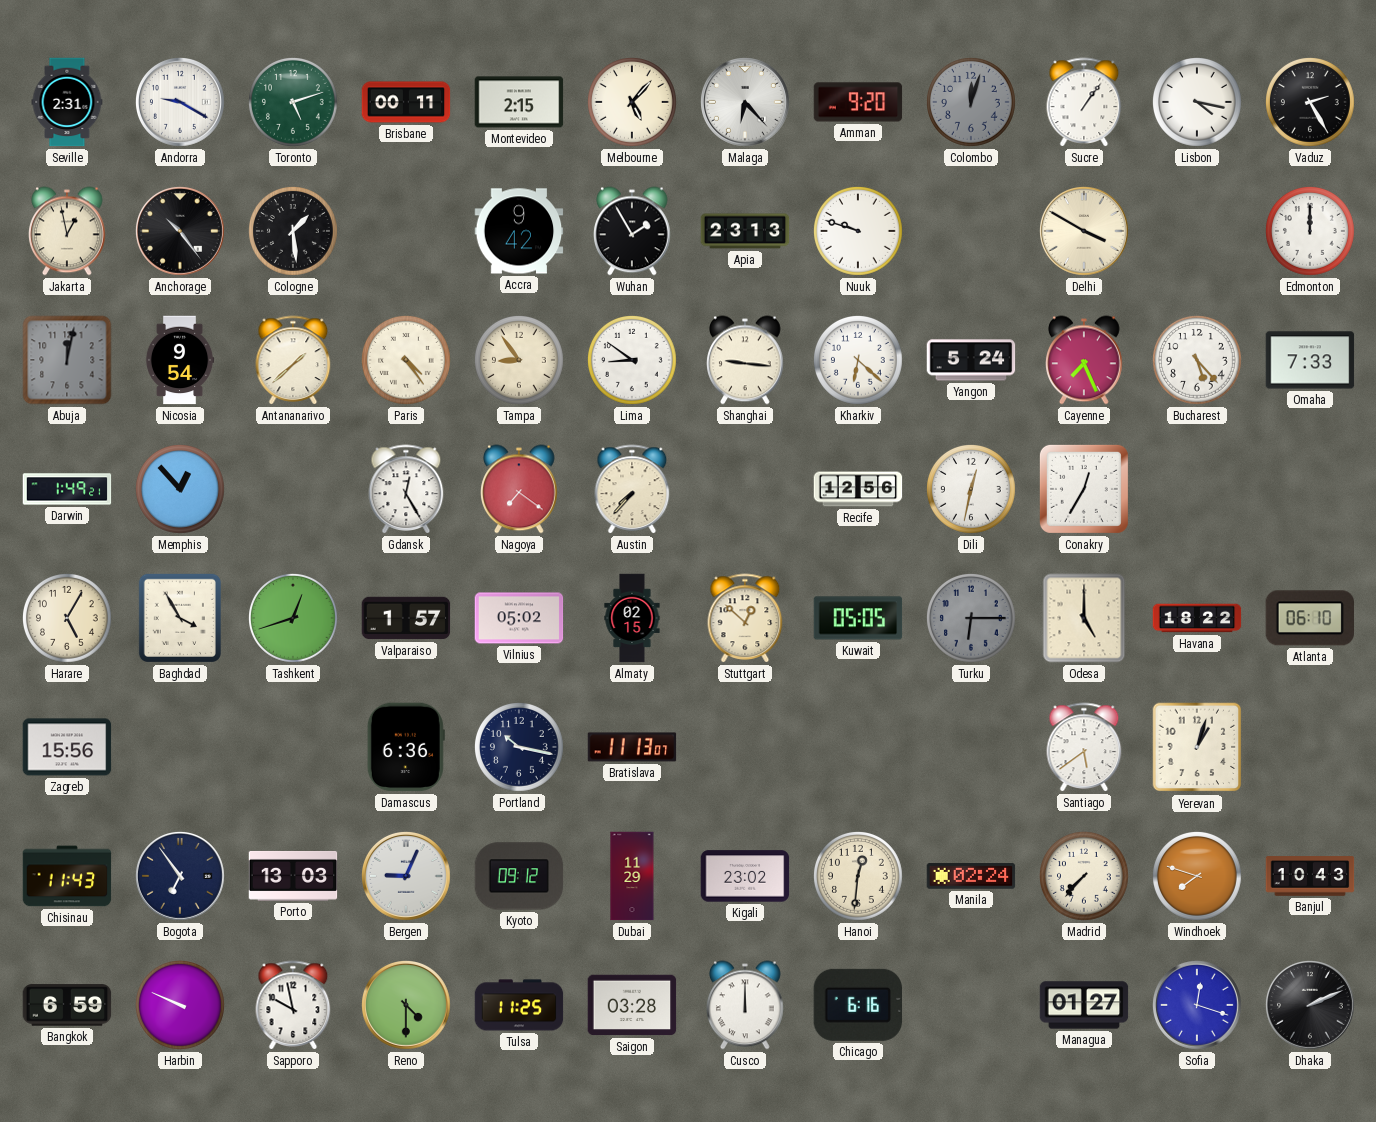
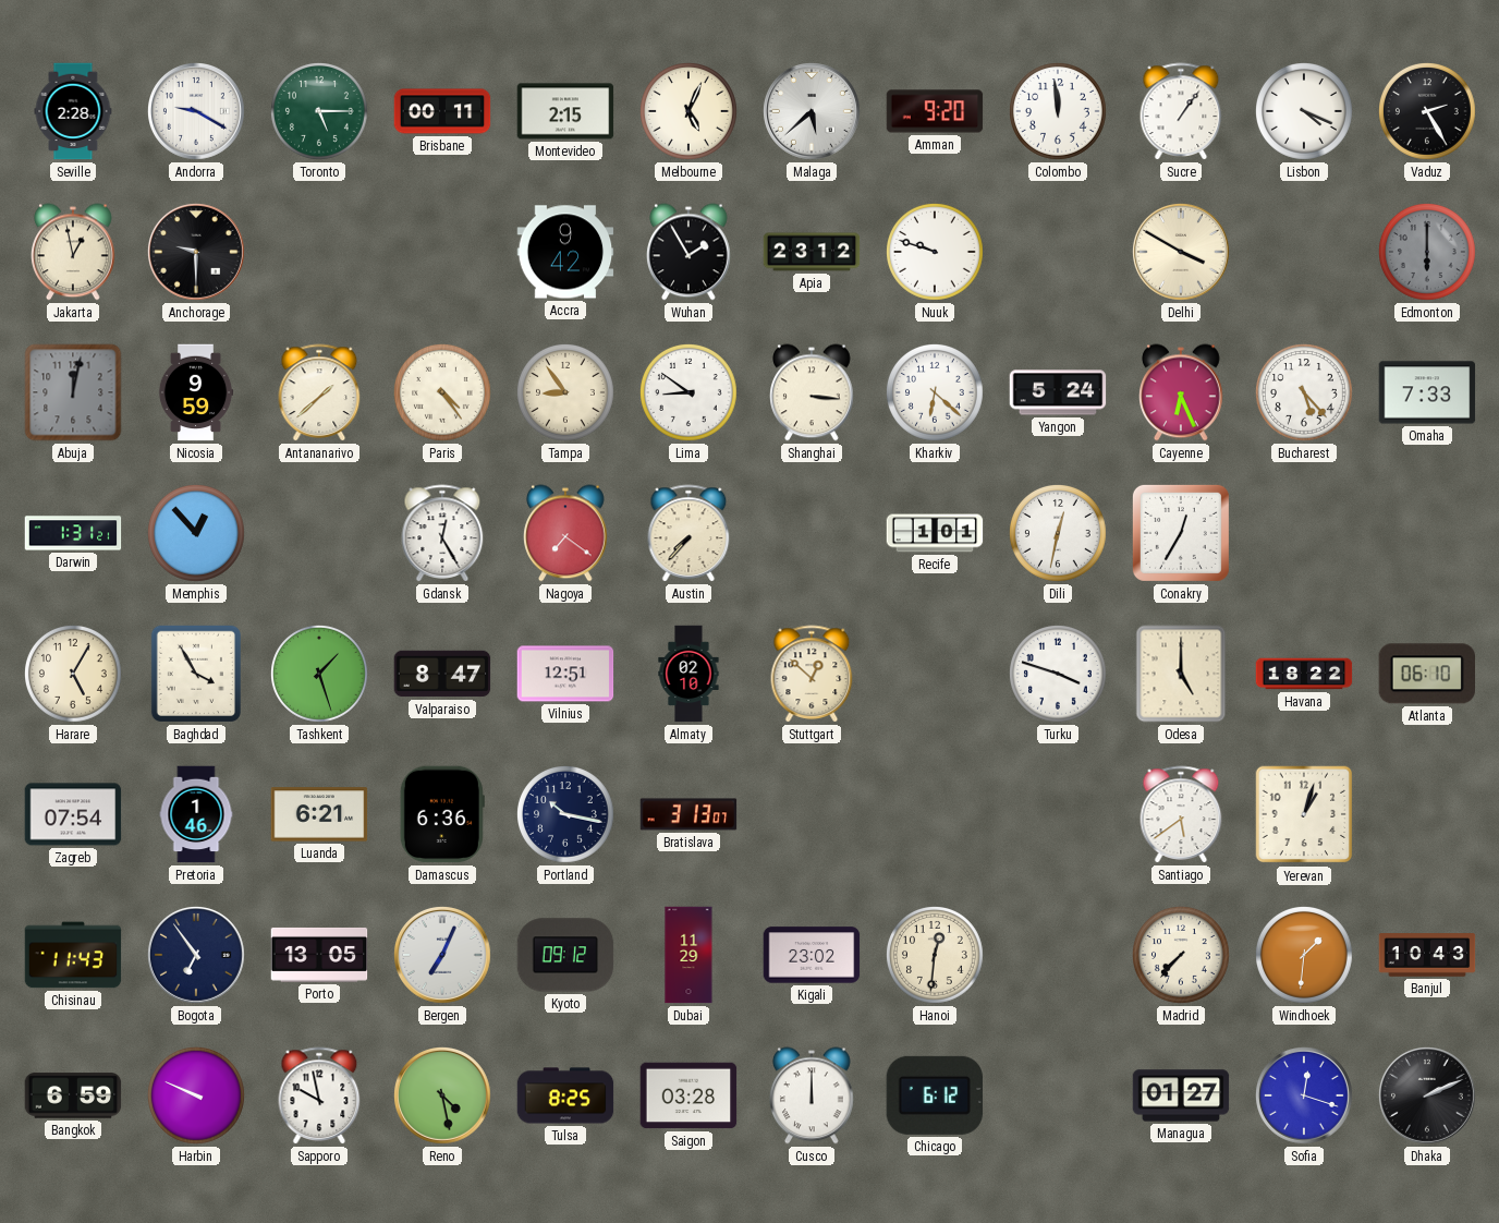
Seville: 2:31 -> 2:28 (73, 111)
Toronto: 5:12 -> 5:15 (320, 112)
Melbourne: 5:07 -> 5:04 (690, 112)
Malaga: 6:23 -> 5:38 (813, 112)
Colombo: 12:03 -> 11:59 (1059, 112)
Colombo dial: grey -> white (1059, 112)
Lisbon: 4:17 -> 4:19 (1305, 112)
Anchorage: 10:24 -> 9:30 (197, 253)
Cologne: 1:29 -> none (294, 232)
Apia: 23:13 -> 23:12 (812, 252)
Edmonton: 12:00 -> 6:00 (1428, 253)
Edmonton dial: white -> grey (1428, 253)
Nicosia: 9:54 -> 9:59 (196, 392)
Shanghai: 9:16 -> 3:16 (813, 392)
Cayenne: 7:26 -> 6:26 (1182, 392)
Darwin: 1:49 -> 1:31 (73, 533)
Recife: 12:56 -> 1:01 (935, 533)
Tashkent: 12:42 -> 1:27 (320, 675)
Valparaiso: 1:57 -> 8:47 (442, 674)
Vilnius: 05:02 -> 12:51 (565, 674)
Almaty: 02:15 -> 02:10 (688, 674)
Kuwait: 05:05 -> none (858, 618)
Turku: 6:15 -> 3:48 (1059, 675)
Turku dial: grey -> white (1059, 675)
Zagreb: 15:56 -> 07:54 (73, 814)
Pretoria: none -> 1:46 (196, 814)
Luanda: none -> 6:21 (319, 814)
Bratislava: 11:13 -> 3:13 (688, 814)
Porto: 13:03 -> 13:05 (319, 955)
Bergen: 9:04 -> 7:04 (443, 956)
Manila: 02:24 -> none (971, 876)
Windhoek: 7:48 -> 1:31 (1305, 956)
Reno: 4:30 -> 4:28 (443, 1097)
Tulsa: 11:25 -> 8:25 (565, 1095)
Chicago: 6:16 -> 6:12 (934, 1095)
